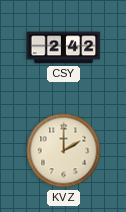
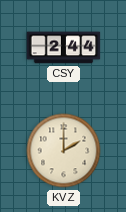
CSY: 2:42 -> 2:44 (64, 48)
